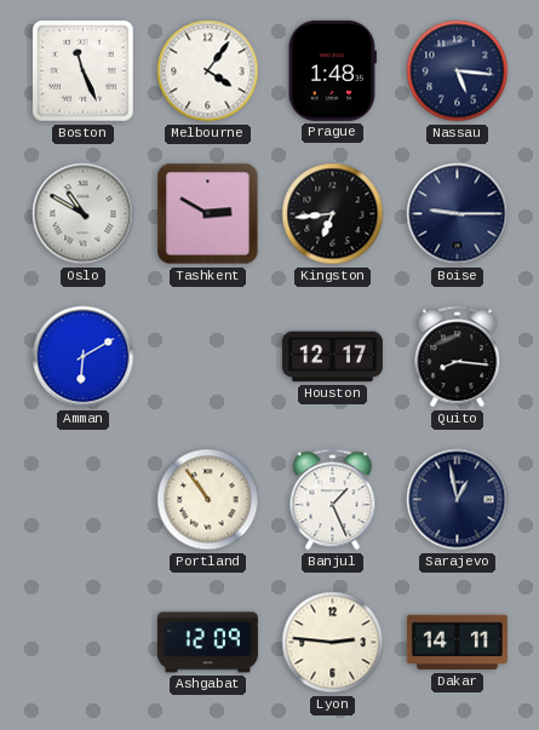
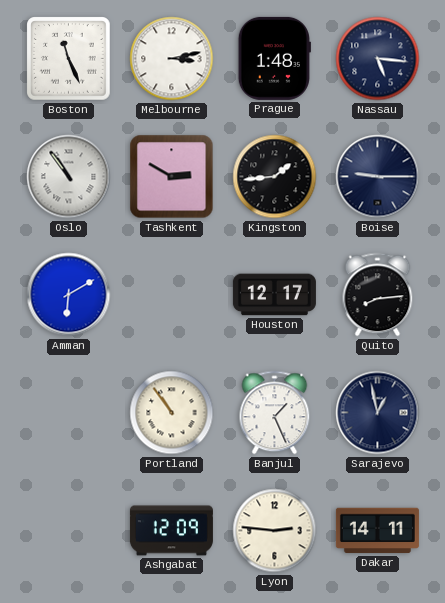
Melbourne: 4:06 -> 3:13 (172, 59)
Oslo: 10:50 -> 10:54 (69, 177)
Kingston: 6:44 -> 1:44 (275, 177)
Quito: 8:16 -> 8:14 (378, 295)
